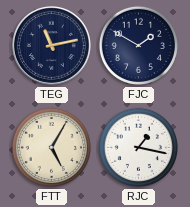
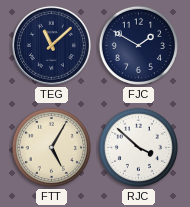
TEG: 11:13 -> 11:08 (51, 45)
RJC: 1:17 -> 3:52 (138, 147)
